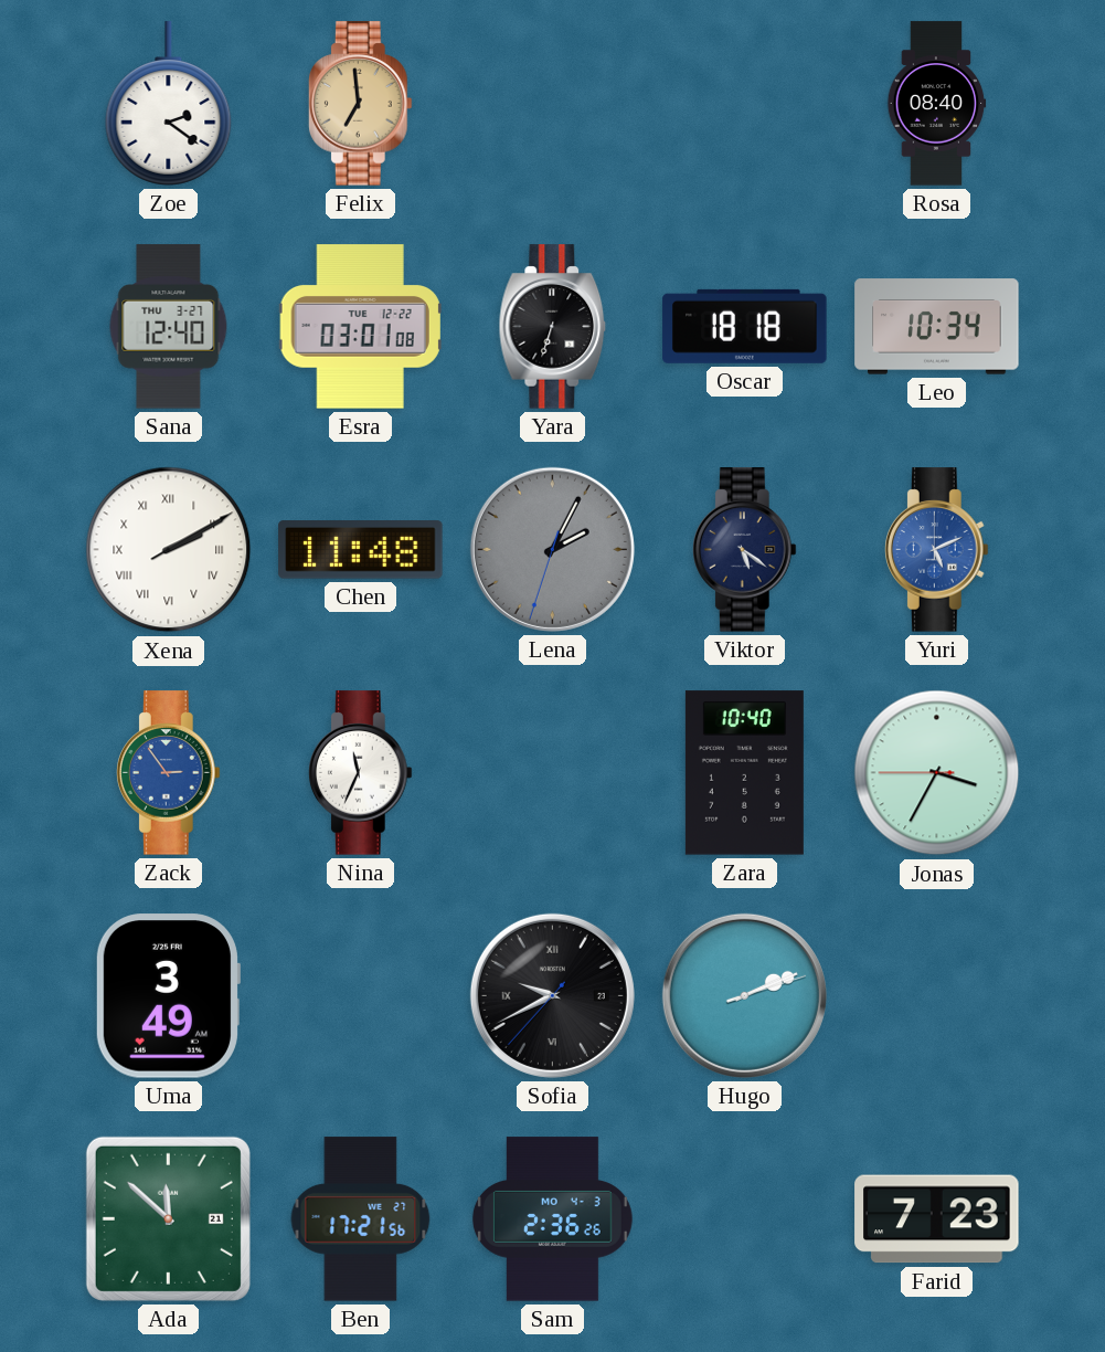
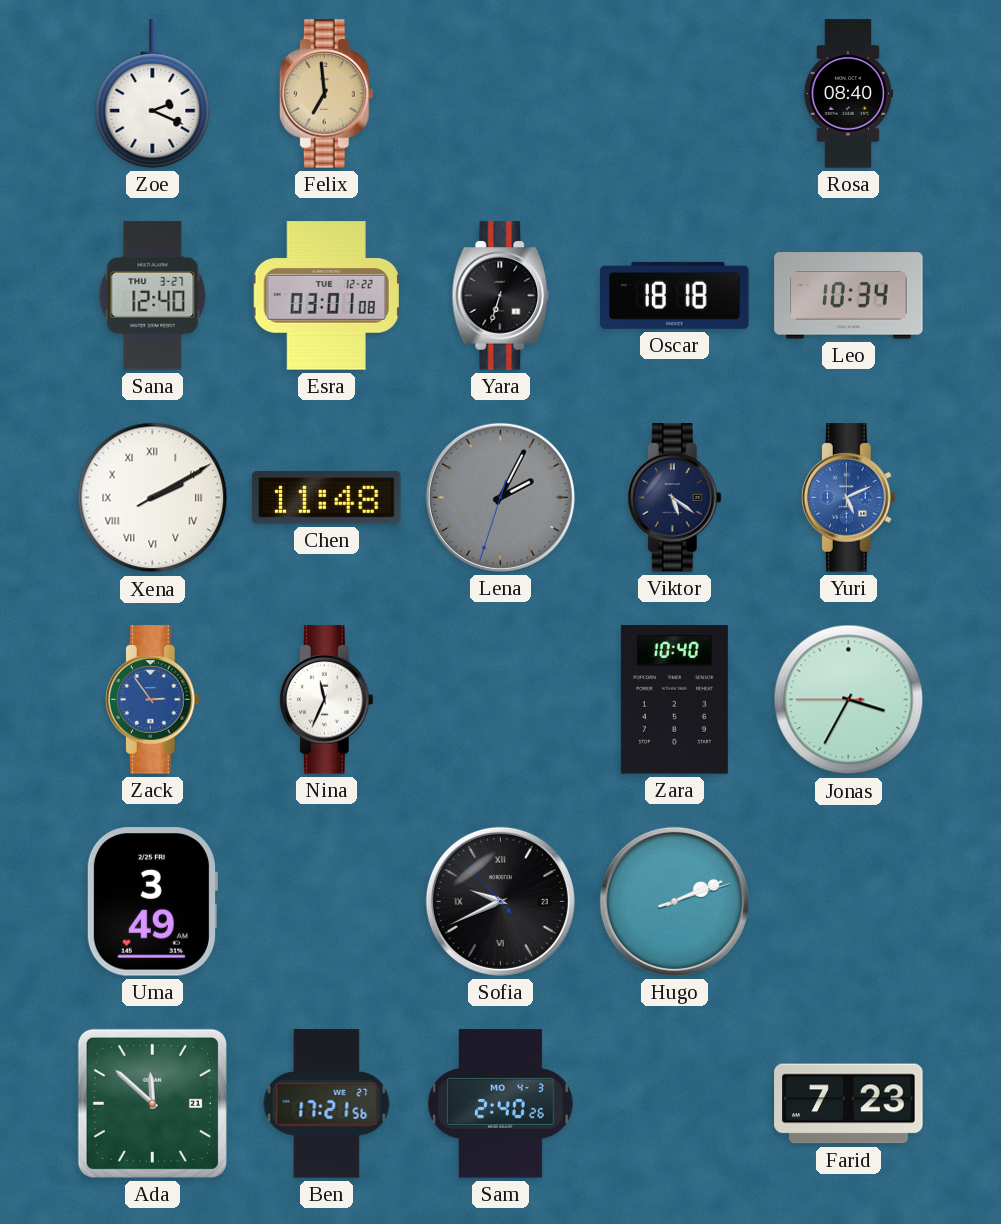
Zoe: 2:21 -> 2:19 (153, 94)
Sofia: 9:40:37 -> 9:40:53 (500, 901)
Sam: 2:36 -> 2:40 (500, 1104)
